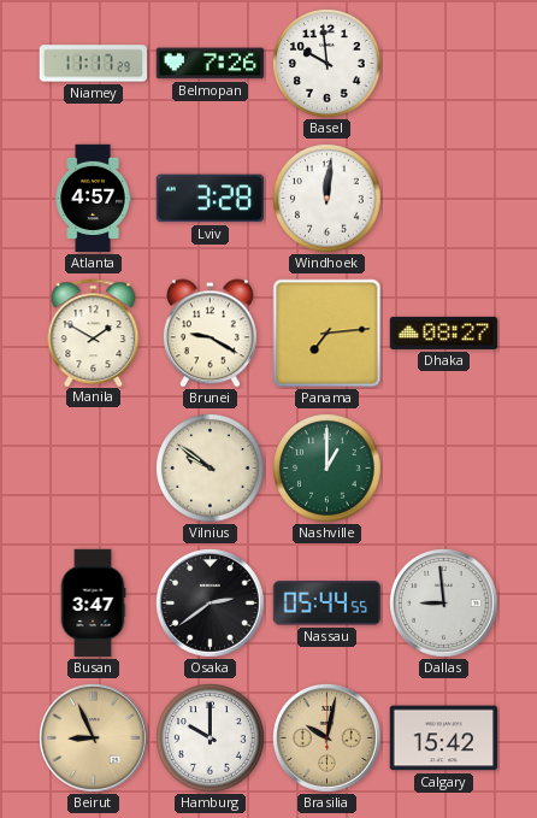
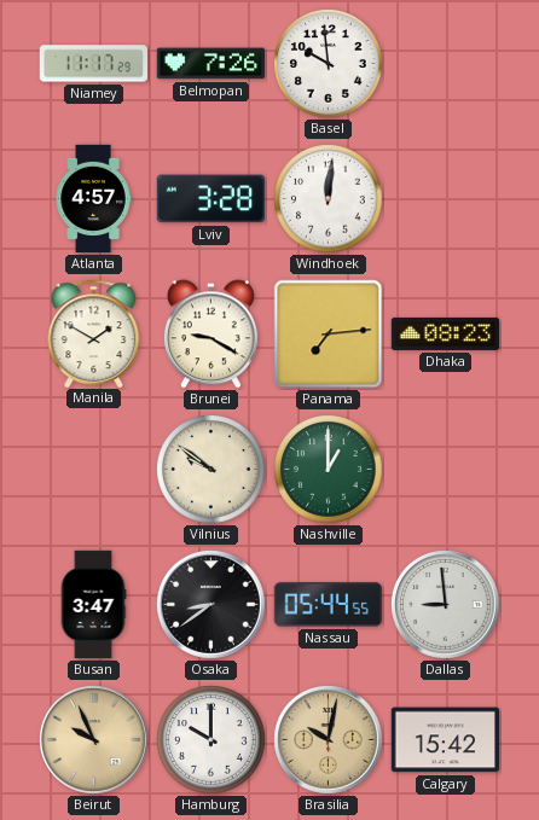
Dhaka: 08:27 -> 08:23 (446, 333)
Osaka: 2:39 -> 8:39 (211, 605)
Beirut: 8:56 -> 9:56 (94, 740)
